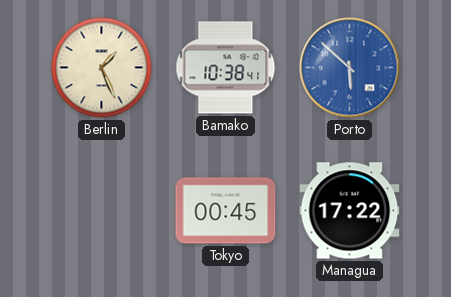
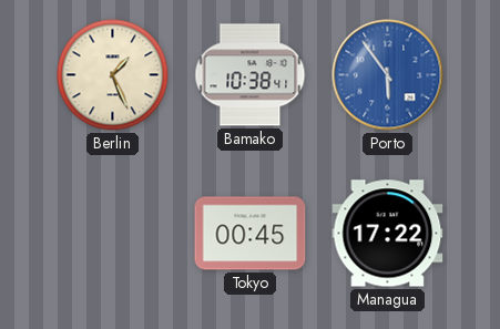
Porto: 5:52 -> 5:54 (388, 75)
